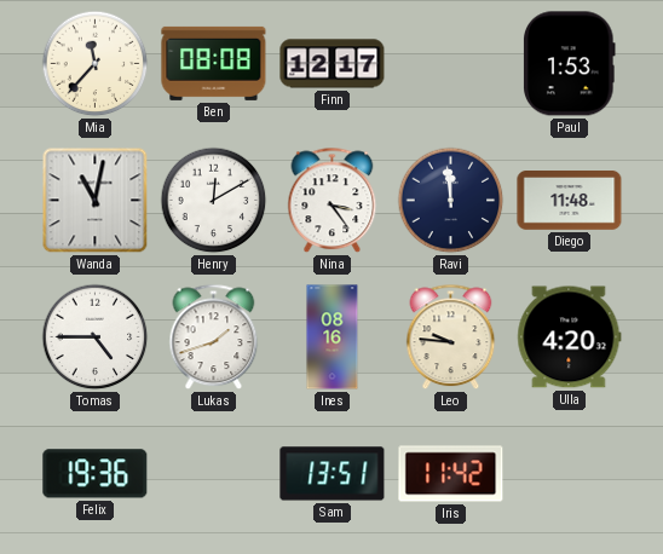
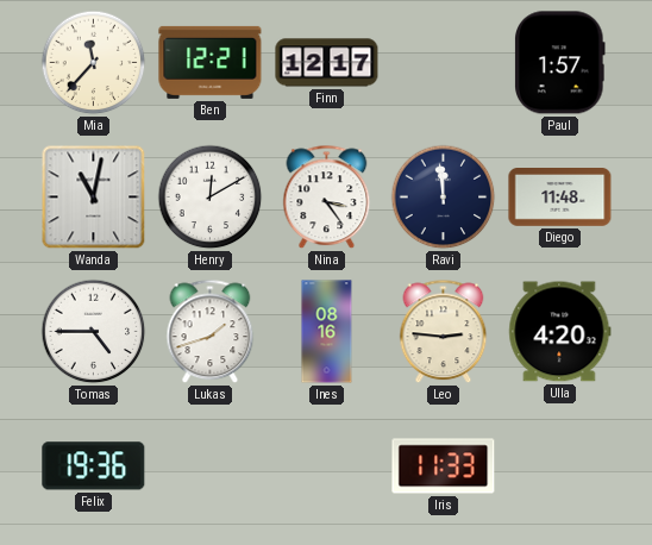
Ben: 08:08 -> 12:21 (211, 62)
Paul: 1:53 -> 1:57 (560, 63)
Leo: 9:46 -> 2:46 (444, 332)
Sam: 13:51 -> none (333, 474)
Iris: 11:42 -> 11:33 (444, 466)
